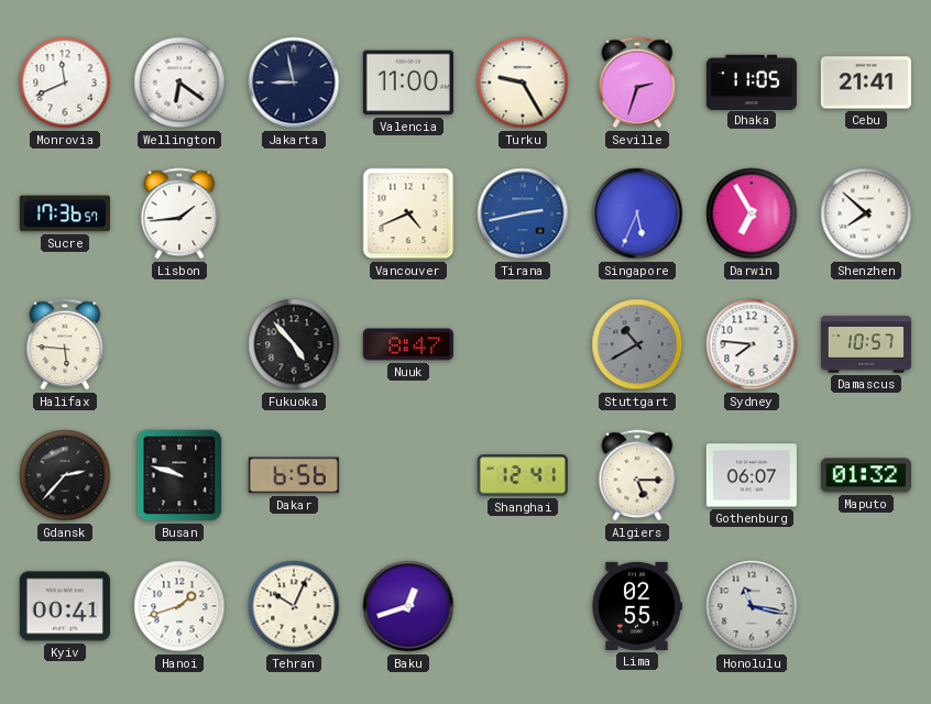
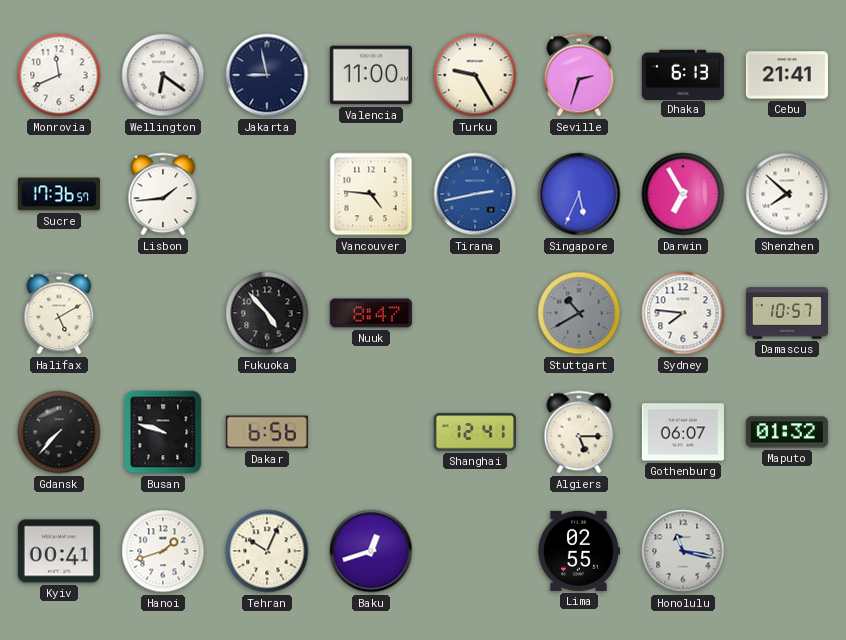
Dhaka: 11:05 -> 6:13 (683, 74)
Vancouver: 4:41 -> 4:46 (371, 194)
Halifax: 5:46 -> 5:10 (59, 313)
Gdansk: 2:37 -> 7:37 (59, 432)
